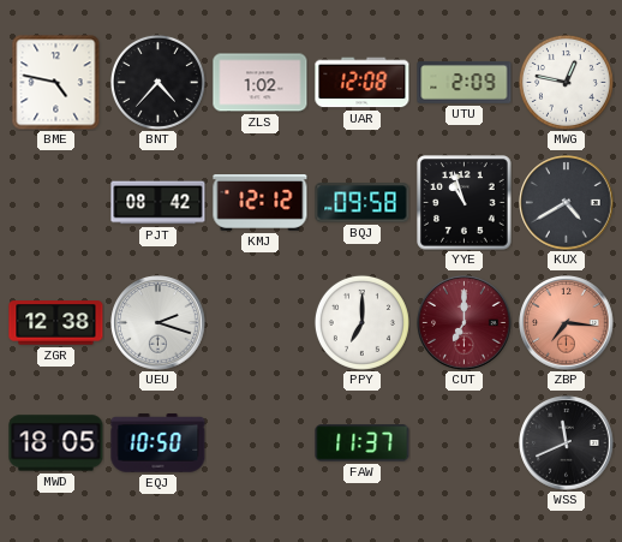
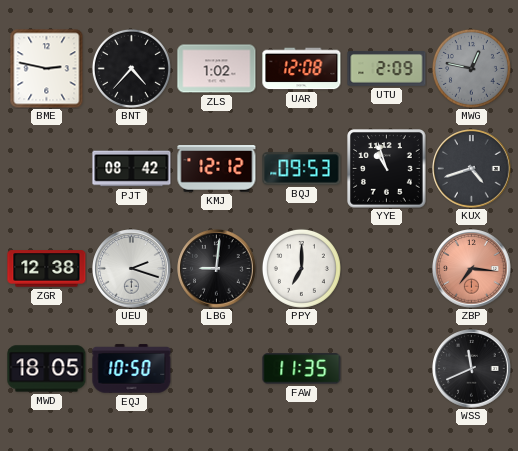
BME: 4:47 -> 2:47 (47, 69)
MWG dial: white -> grey (471, 68)
BQJ: 09:58 -> 09:53 (302, 169)
KUX: 4:40 -> 4:42 (472, 169)
LBG: none -> 9:01 (217, 269)
CUT: 7:00 -> none (465, 323)
FAW: 11:37 -> 11:35 (302, 369)
